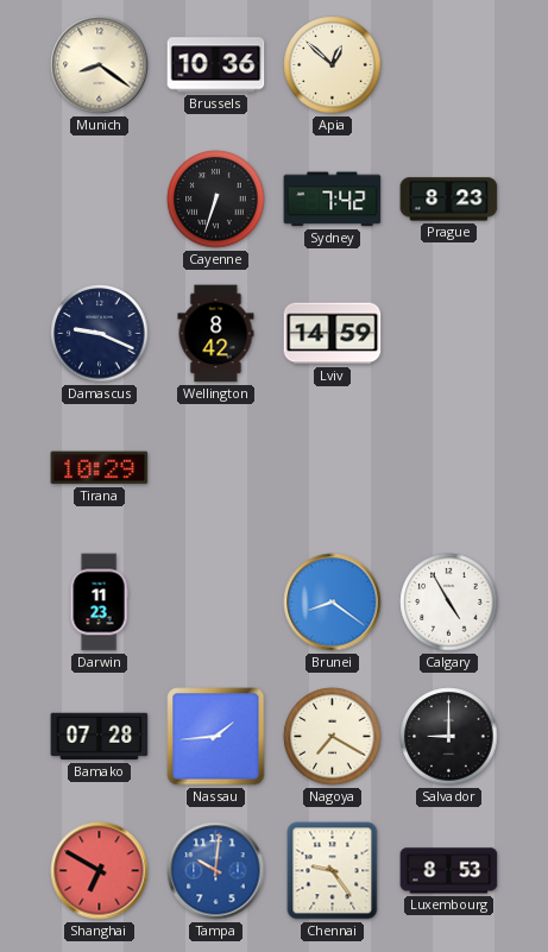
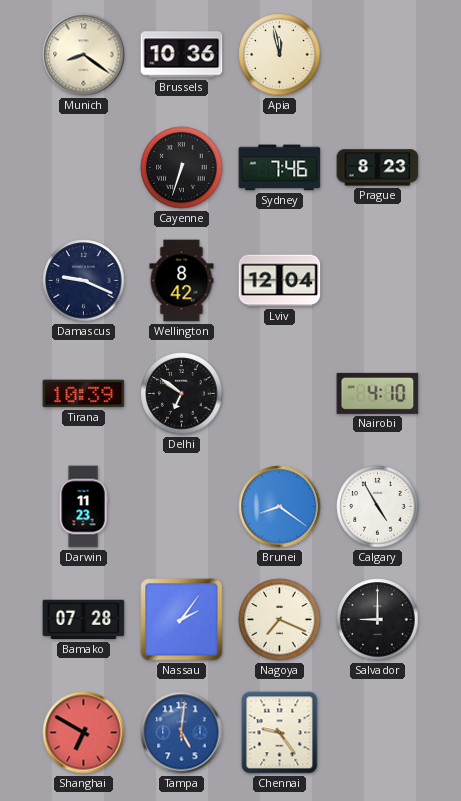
Apia: 12:52 -> 11:58 (280, 55)
Sydney: 7:42 -> 7:46 (280, 168)
Lviv: 14:59 -> 12:04 (280, 281)
Tirana: 10:29 -> 10:39 (84, 394)
Delhi: none -> 6:51 (182, 394)
Nairobi: none -> 4:10 (378, 393)
Nassau: 1:44 -> 2:06 (182, 620)
Nagoya: 7:20 -> 7:19 (280, 620)
Tampa: 10:01 -> 5:01 (182, 733)
Luxembourg: 8:53 -> none (449, 871)
